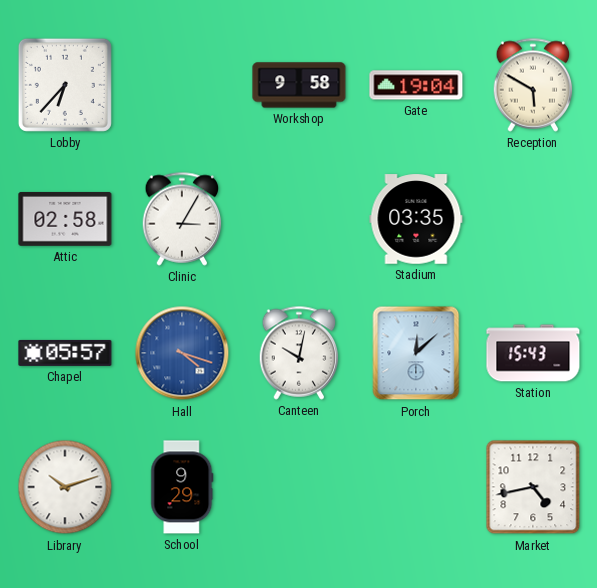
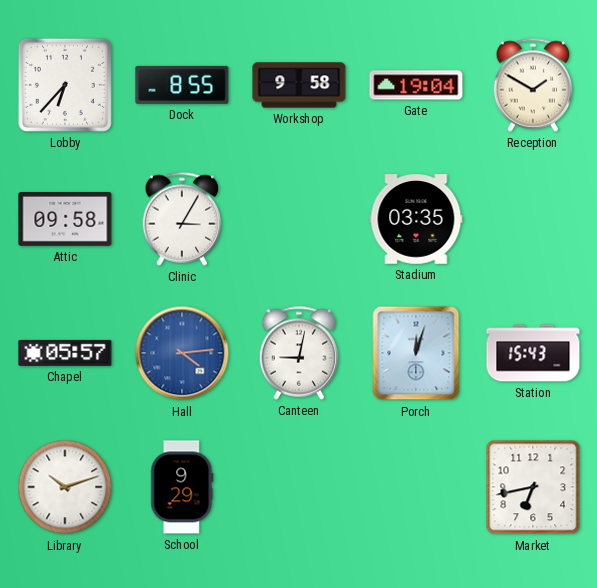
Dock: none -> 8:55 (182, 85)
Reception: 5:50 -> 1:50 (533, 85)
Attic: 02:58 -> 09:58 (65, 219)
Hall: 4:18 -> 4:14 (182, 353)
Canteen: 10:02 -> 9:02 (299, 353)
Porch: 12:08 -> 12:03 (416, 353)
Market: 4:43 -> 6:43 (533, 487)
